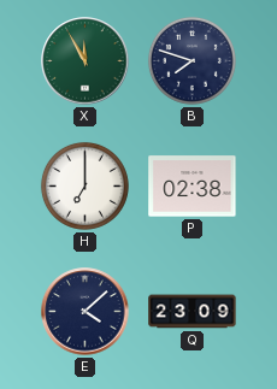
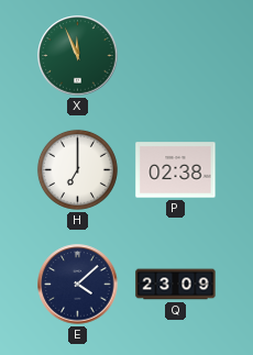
X: 11:55 -> 11:56 (78, 56)
B: 7:48 -> none (191, 60)
